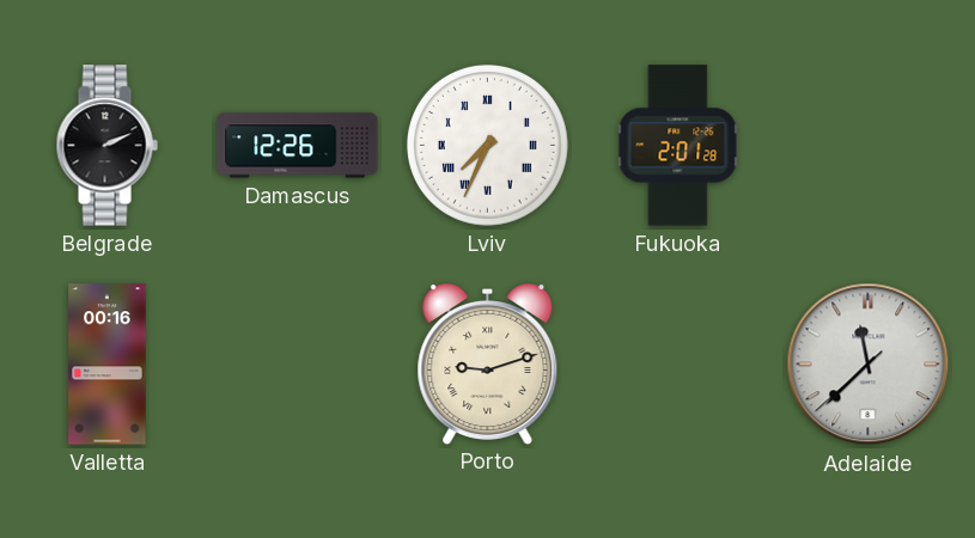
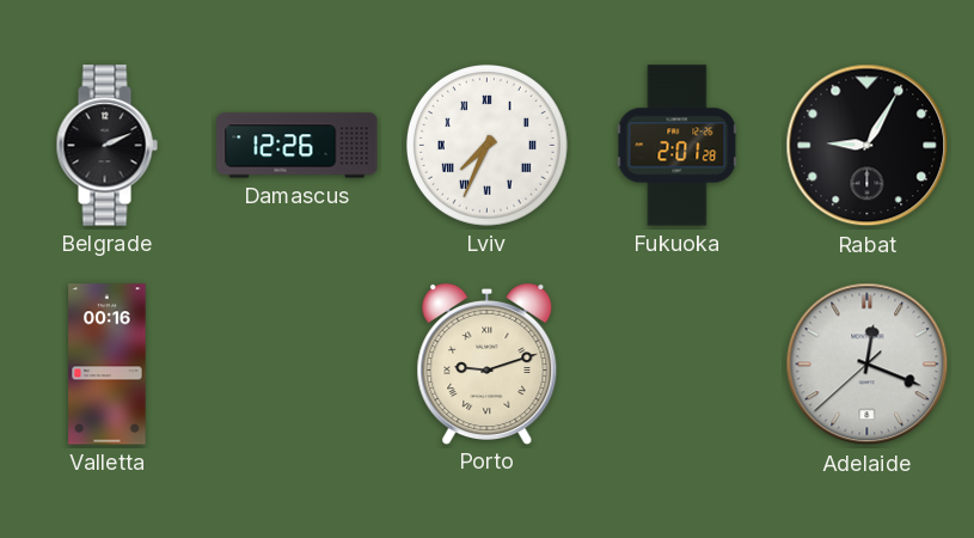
Rabat: none -> 9:05 (868, 146)
Adelaide: 11:37 -> 12:18 (868, 365)
